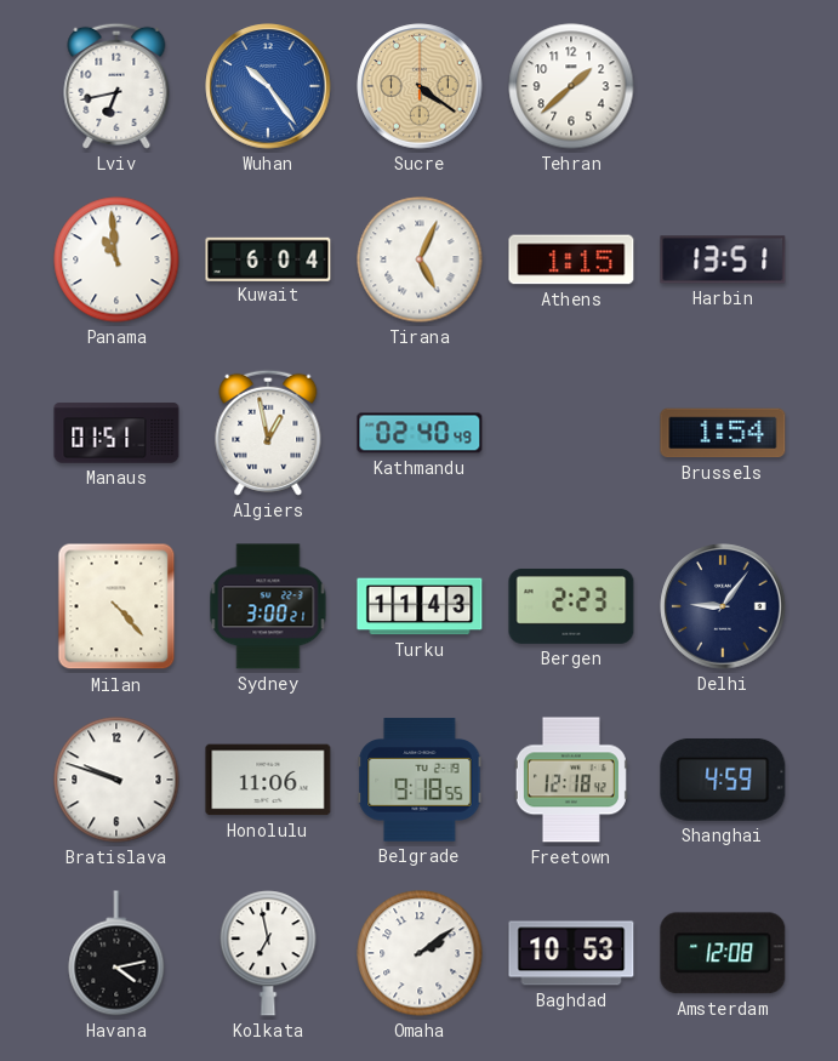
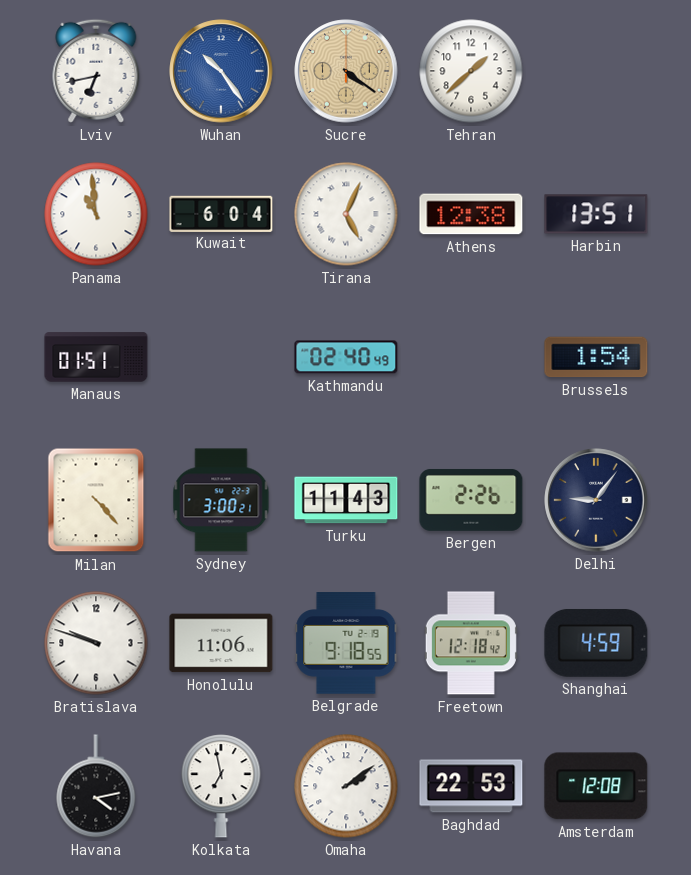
Athens: 1:15 -> 12:38 (471, 214)
Algiers: 12:58 -> none (268, 433)
Bergen: 2:23 -> 2:26 (471, 500)
Baghdad: 10:53 -> 22:53 (471, 786)
